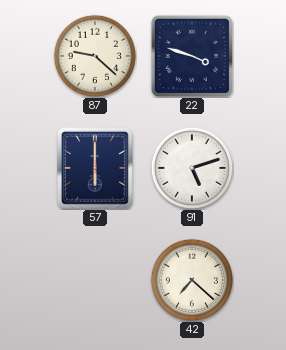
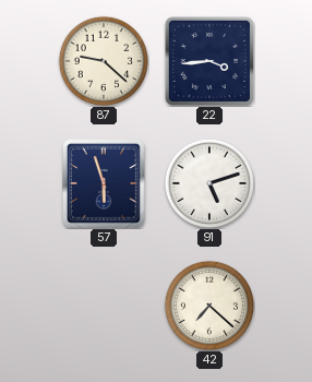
22: 3:48 -> 3:44 (209, 61)
57: 6:00 -> 5:57 (105, 184)
